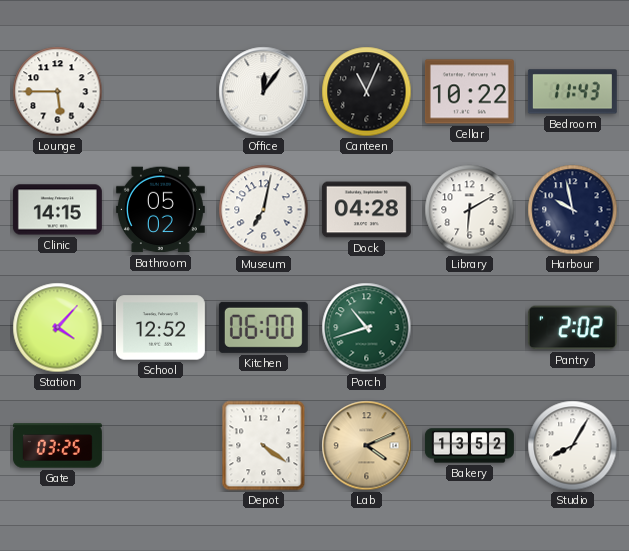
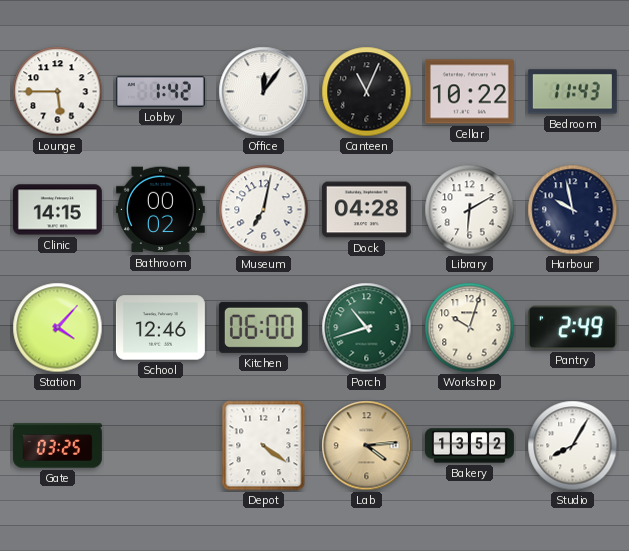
Lobby: none -> 1:42 (160, 91)
Bathroom: 05:02 -> 00:02 (160, 210)
School: 12:52 -> 12:46 (160, 328)
Workshop: none -> 10:03 (470, 328)
Pantry: 2:02 -> 2:49 (572, 328)
Lab: 4:11 -> 4:14 (367, 446)
